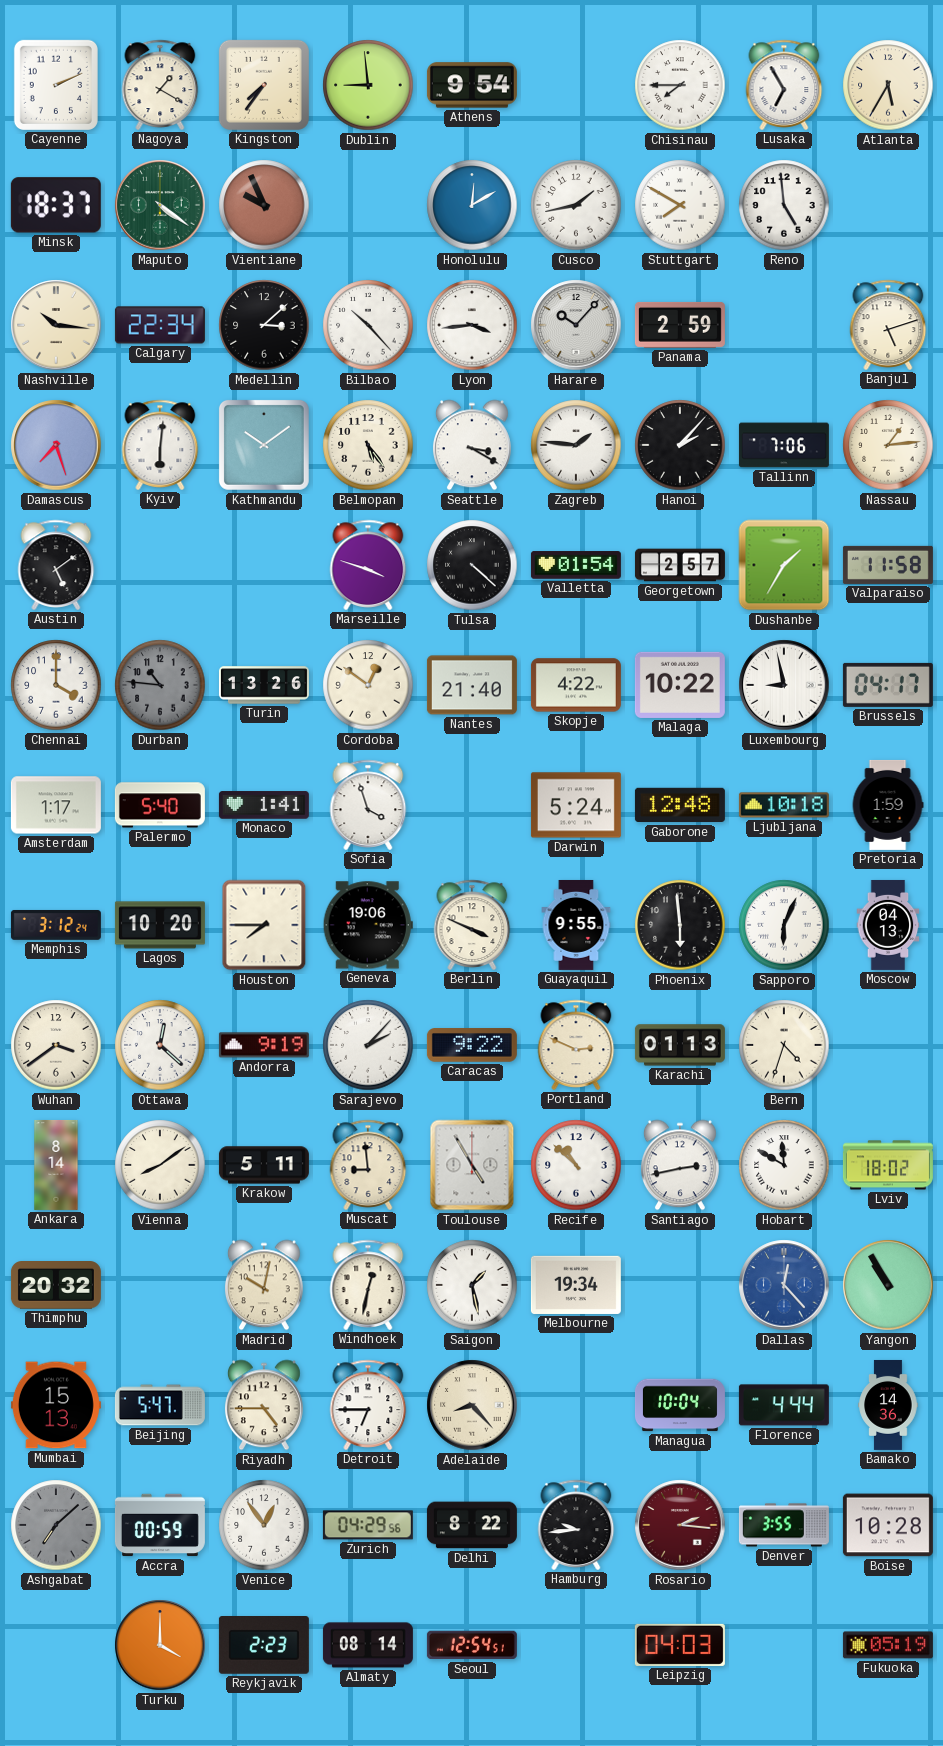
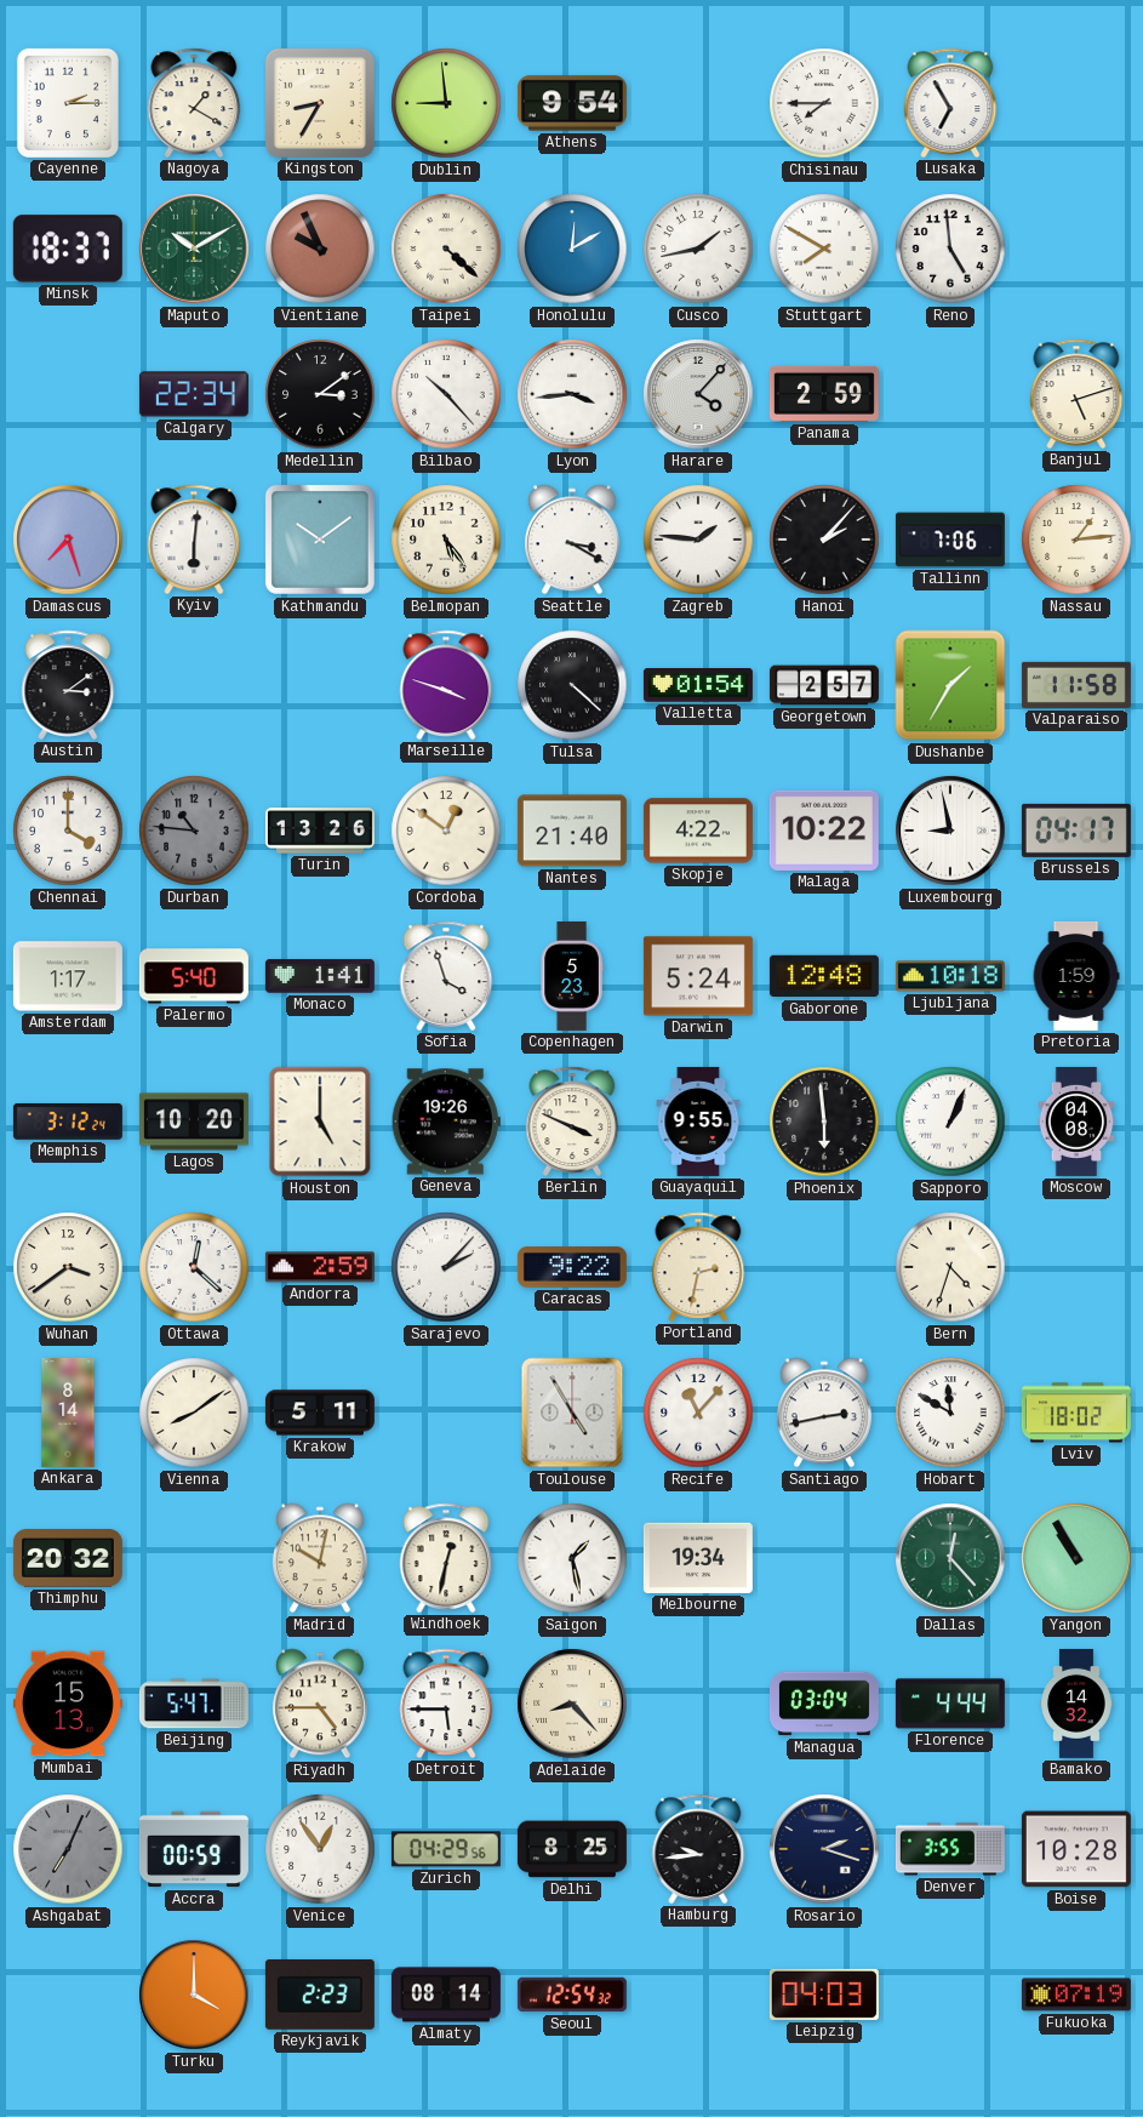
Cayenne: 2:11 -> 2:15 (68, 103)
Kingston: 7:36 -> 8:35 (320, 103)
Atlanta: 5:35 -> none (888, 85)
Maputo: 4:21 -> 10:10 (194, 249)
Taipei: none -> 4:22 (446, 249)
Nashville: 10:16 -> none (56, 325)
Medellin: 3:08 -> 3:09 (320, 394)
Harare: 10:07 -> 4:07 (698, 394)
Austin: 5:09 -> 3:09 (68, 685)
Copenhagen: none -> 5:23 (572, 976)
Houston: 7:45 -> 5:00 (320, 1122)
Geneva: 19:06 -> 19:26 (446, 1122)
Sapporo: 6:04 -> 1:04 (950, 1122)
Moscow: 04:13 -> 04:08 (1076, 1122)
Andorra: 9:19 -> 2:59 (320, 1267)
Portland: 2:49 -> 2:32 (698, 1267)
Karachi: 01:13 -> none (680, 1045)
Muscat: 8:59 -> none (368, 1165)
Recife: 10:52 -> 11:07 (698, 1413)
Dallas dial: blue -> green (950, 1558)
Detroit: 6:45 -> 5:45 (446, 1704)
Managua: 10:04 -> 03:04 (824, 1704)
Bamako: 14:36 -> 14:32 (1076, 1704)
Ashgabat: 7:08 -> 7:04 (68, 1849)
Delhi: 8:22 -> 8:25 (572, 1849)
Rosario: 2:16 -> 2:18 (824, 1849)
Rosario dial: burgundy -> navy (824, 1849)
Seoul: 12:54:51 -> 12:54:32 (572, 1995)
Fukuoka: 05:19 -> 07:19 (1076, 1995)
